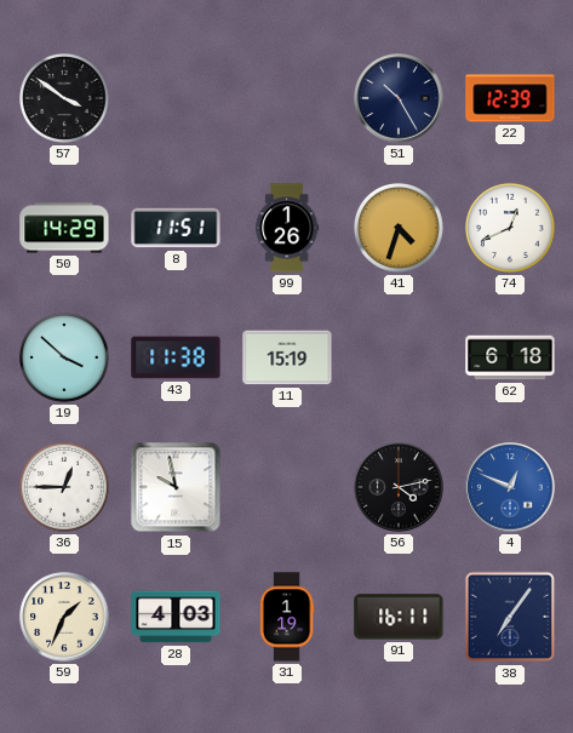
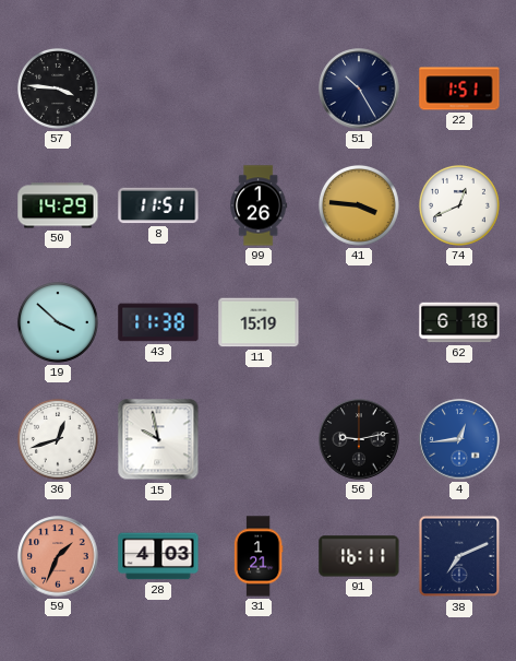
57: 3:51 -> 3:46 (58, 88)
22: 12:39 -> 1:51 (459, 88)
41: 4:33 -> 3:46 (359, 205)
36: 12:45 -> 12:42 (58, 439)
56: 4:13 -> 9:13 (359, 439)
4: 12:49 -> 12:44 (459, 439)
59 dial: cream -> salmon (58, 556)
31: 1:19 -> 1:21 (259, 556)
38: 7:06 -> 7:11 (459, 556)
